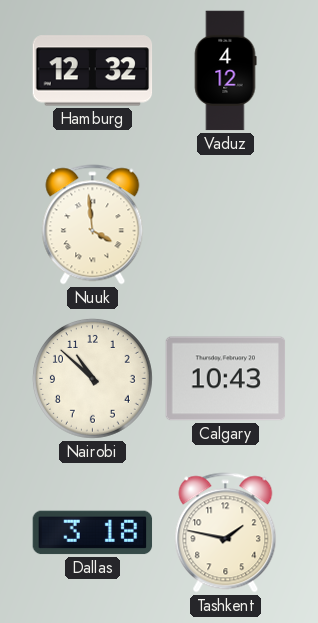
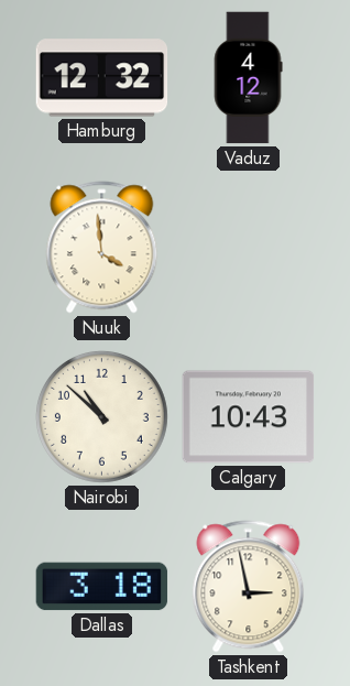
Tashkent: 1:47 -> 2:58 (249, 587)
